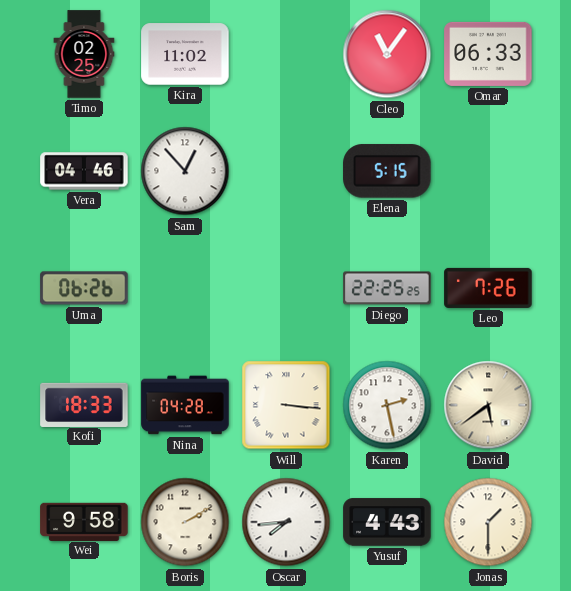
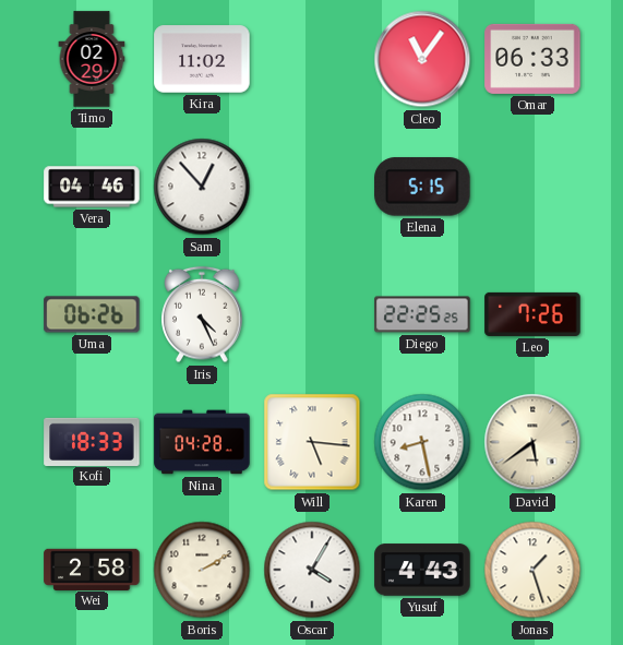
Timo: 02:25 -> 02:29 (92, 59)
Iris: none -> 4:26 (202, 314)
Will: 3:16 -> 5:16 (312, 442)
Karen: 2:28 -> 8:28 (422, 442)
Wei: 9:58 -> 2:58 (92, 569)
Oscar: 7:44 -> 4:05 (312, 570)
Jonas: 1:30 -> 1:27 (532, 570)
